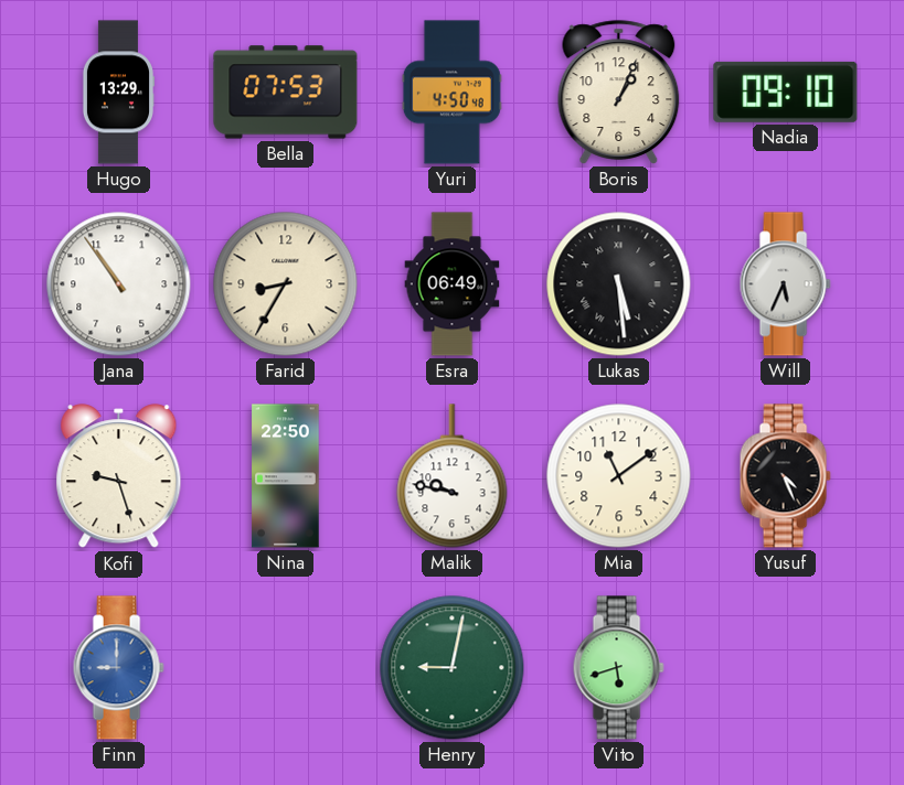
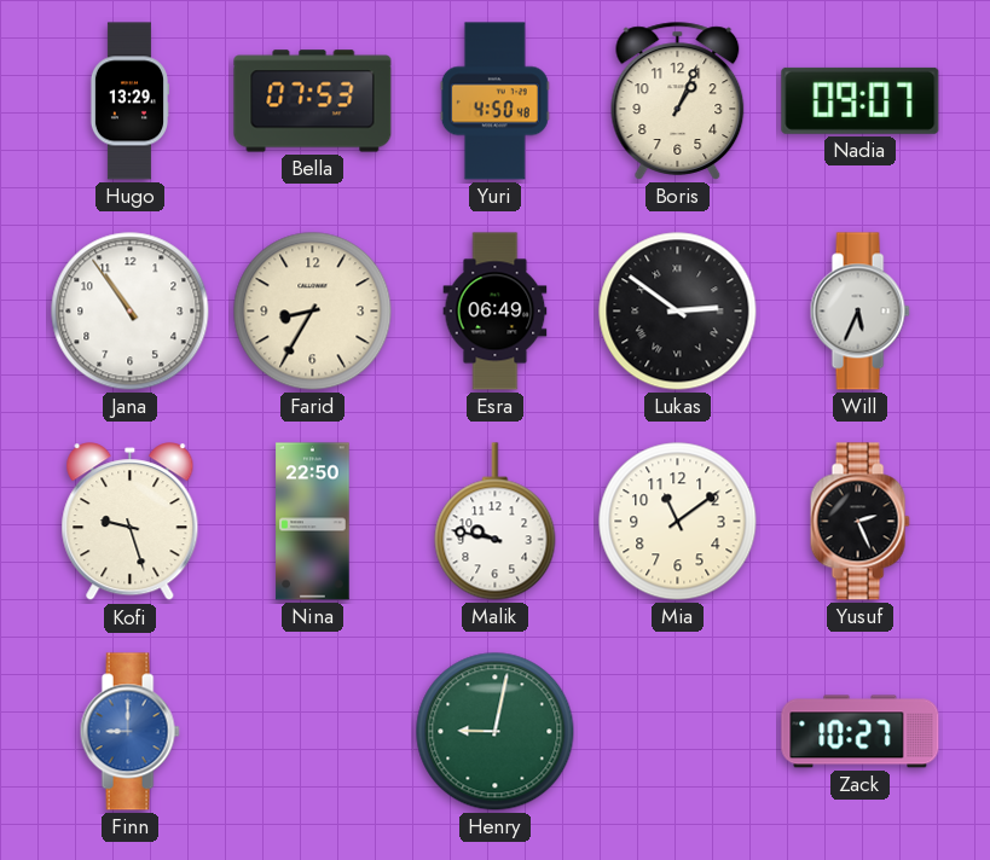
Nadia: 09:10 -> 09:07 (861, 100)
Lukas: 5:29 -> 2:51 (678, 312)
Yusuf: 4:26 -> 2:26 (859, 522)
Vito: 5:42 -> none (618, 668)
Zack: none -> 10:27 (861, 732)
